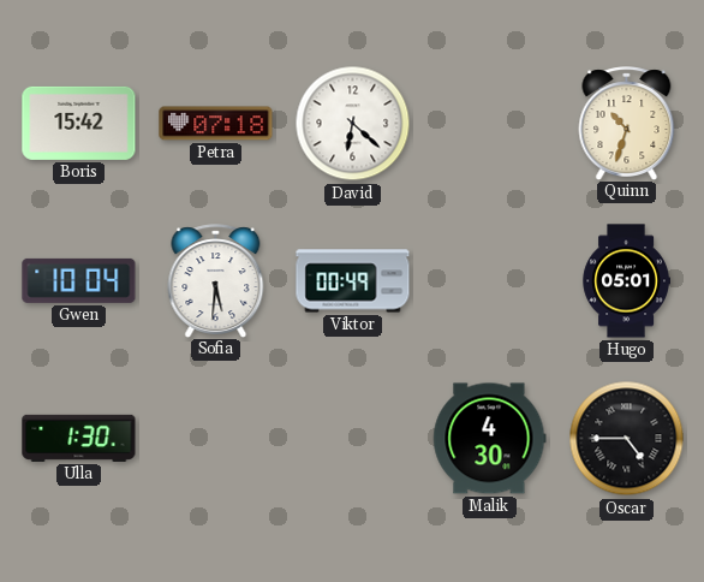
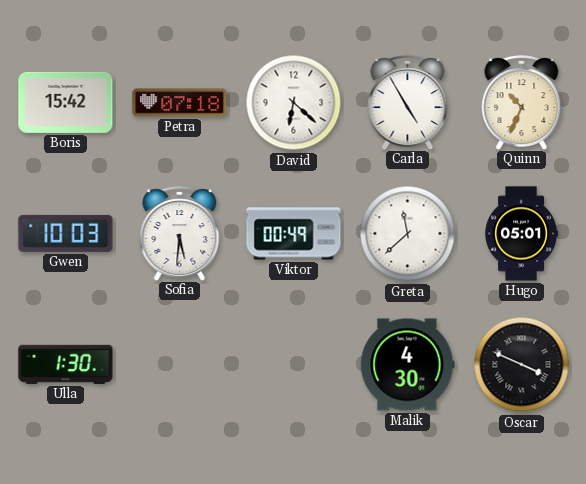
Carla: none -> 4:55 (408, 102)
Quinn: 10:33 -> 10:34 (522, 102)
Gwen: 10:04 -> 10:03 (66, 233)
Greta: none -> 11:38 (408, 234)
Oscar: 4:45 -> 3:49 (522, 365)
